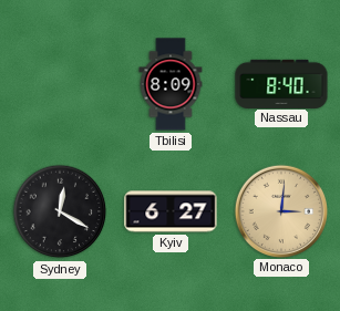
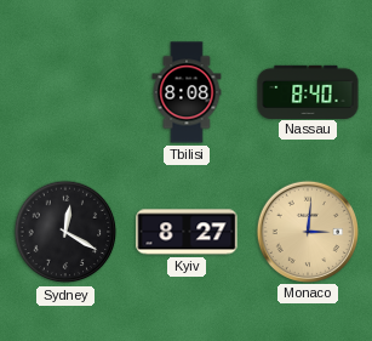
Tbilisi: 8:09 -> 8:08 (187, 92)
Kyiv: 6:27 -> 8:27 (187, 232)
